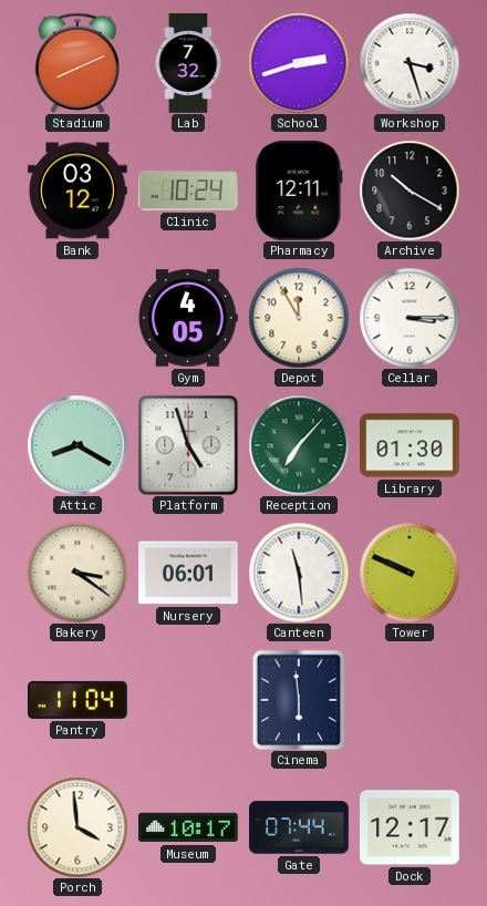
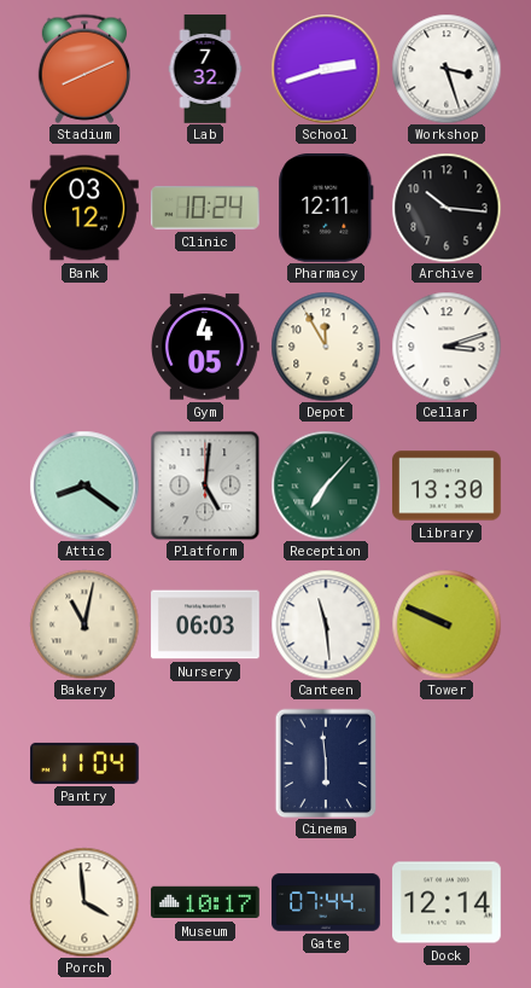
Archive: 10:20 -> 10:16 (447, 208)
Cellar: 3:15 -> 3:12 (447, 347)
Attic: 8:20 -> 8:21 (84, 486)
Platform: 4:57 -> 5:01 (205, 486)
Library: 01:30 -> 13:30 (448, 486)
Bakery: 3:21 -> 11:02 (84, 624)
Nursery: 06:01 -> 06:03 (205, 624)
Dock: 12:17 -> 12:14 (448, 902)
